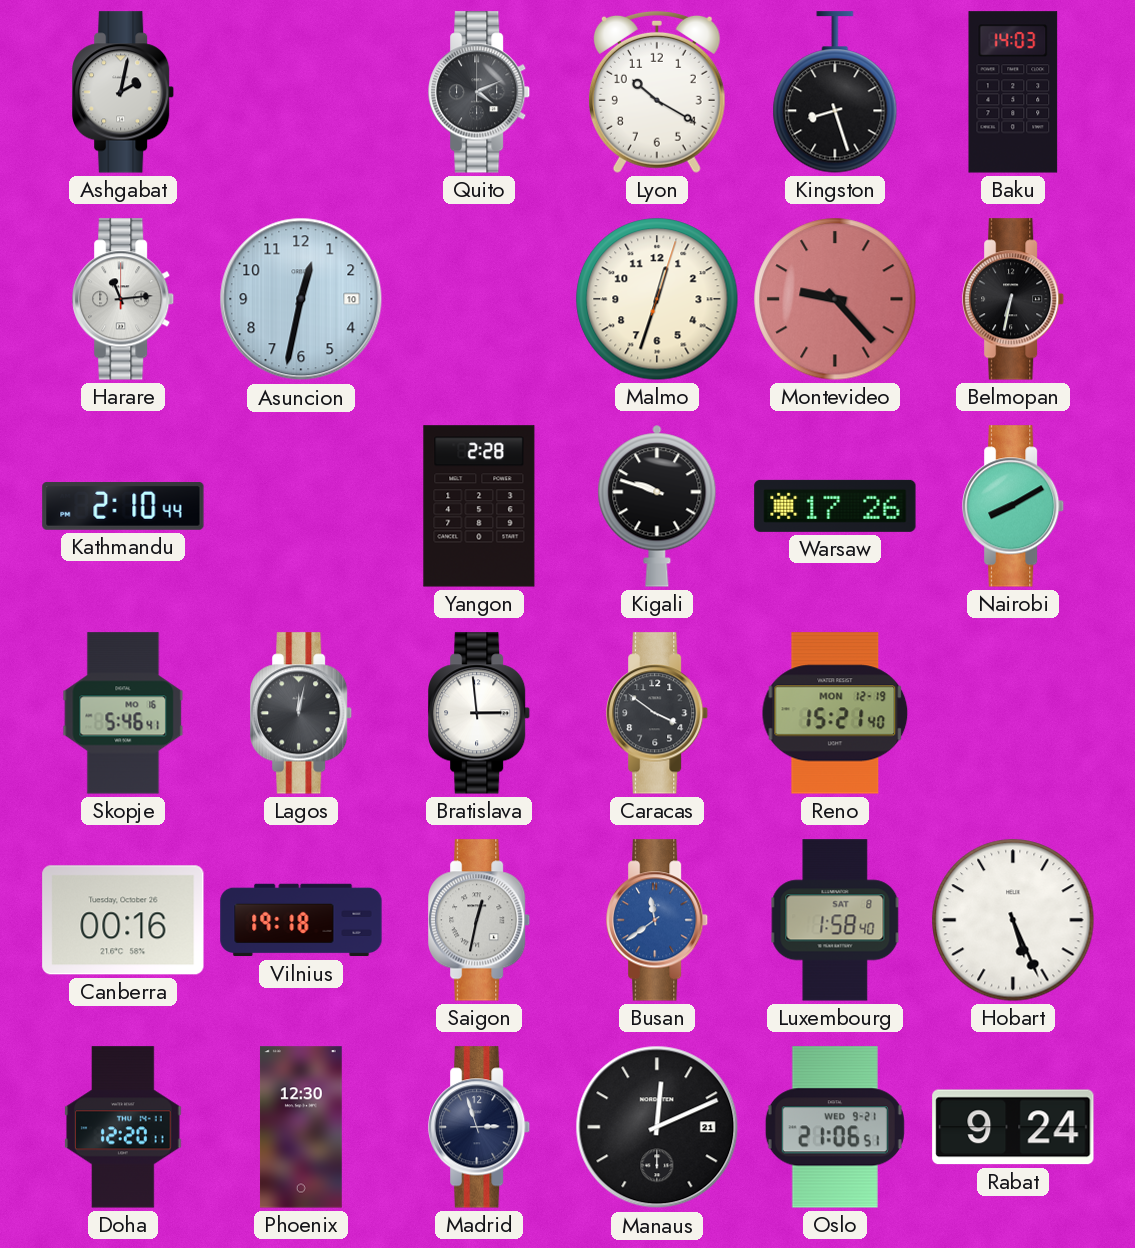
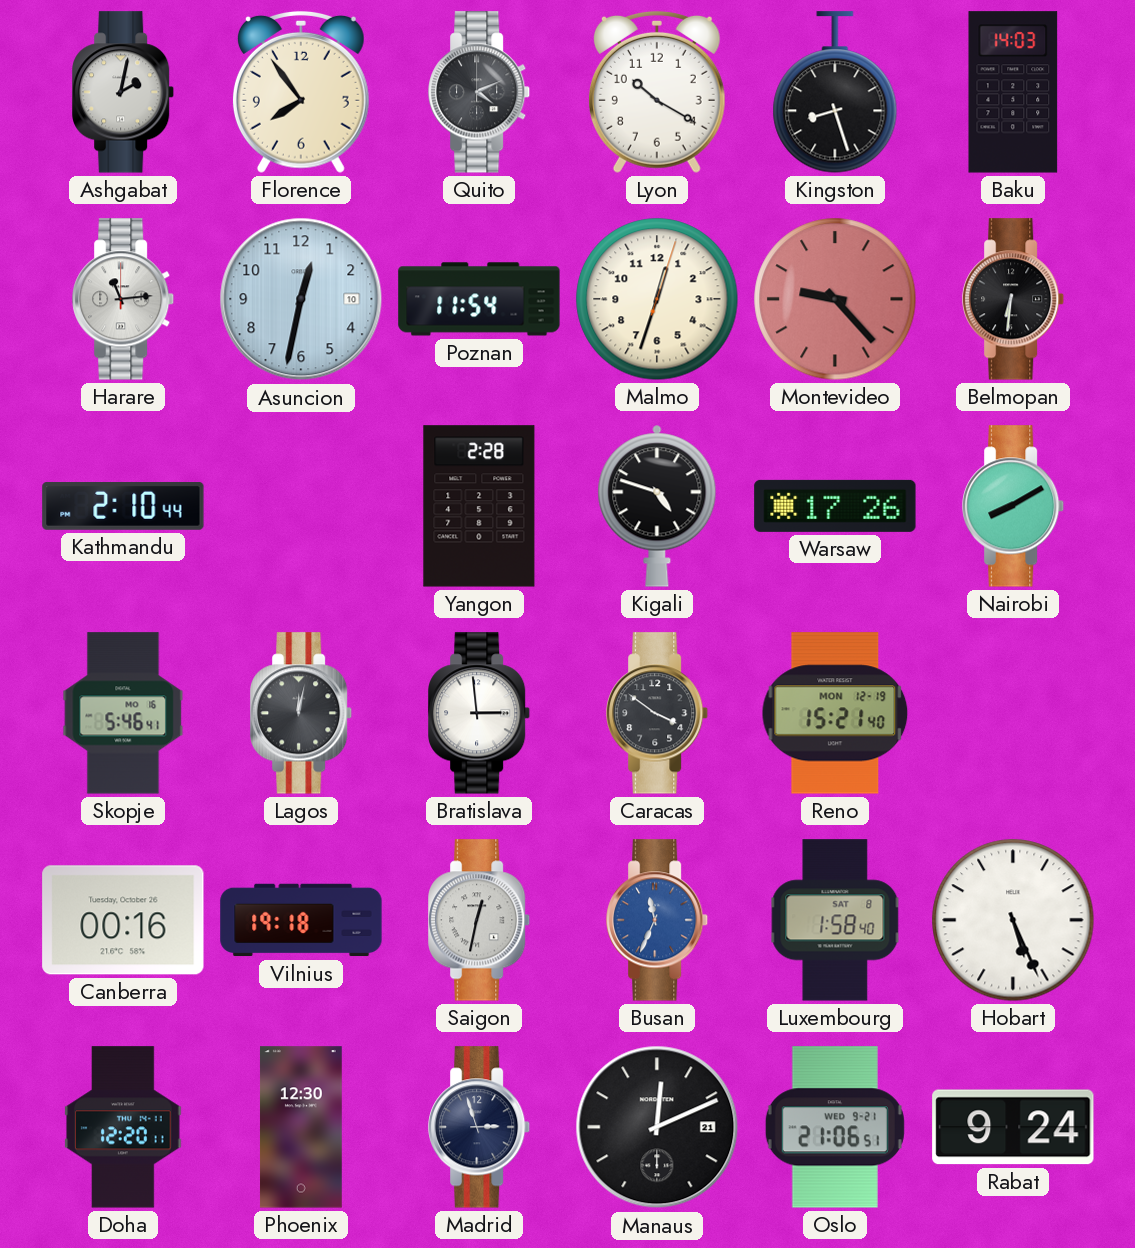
Florence: none -> 7:54 (301, 92)
Poznan: none -> 11:54 (479, 299)
Belmopan: 6:32 -> 6:31 (1014, 299)
Kigali: 9:48 -> 4:48 (657, 506)
Busan: 11:39 -> 11:34 (658, 920)
